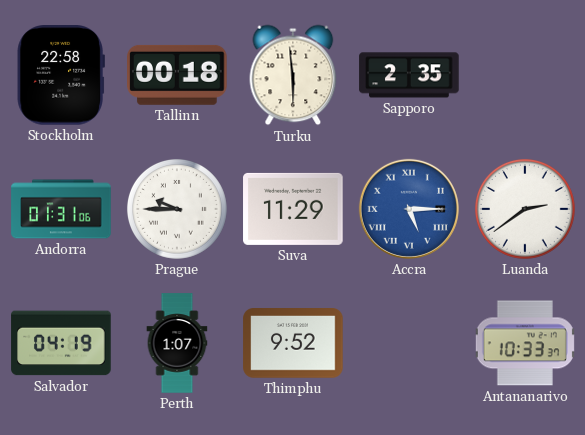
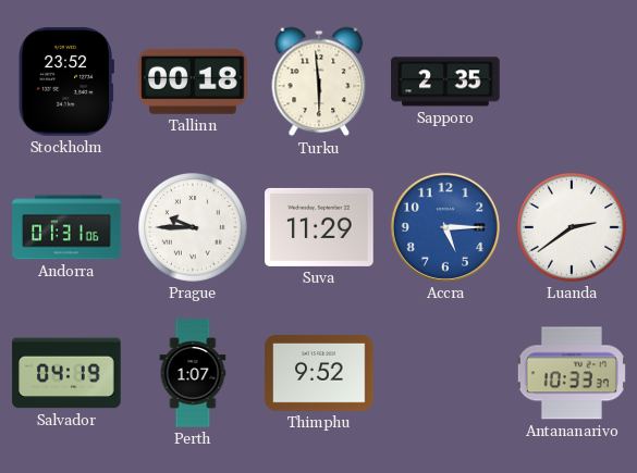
Stockholm: 22:58 -> 23:52 (66, 82)
Accra numerals: Roman -> Arabic (445, 227)
